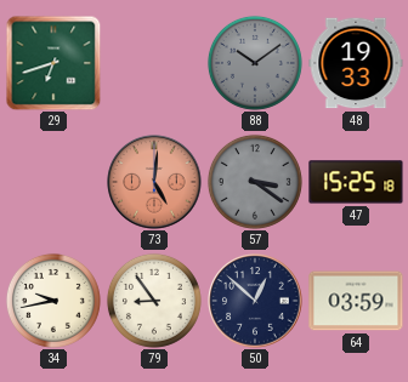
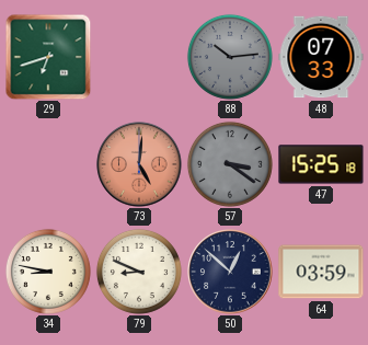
88: 10:09 -> 10:14 (230, 57)
48: 19:33 -> 07:33 (321, 57)
34: 9:43 -> 8:47 (48, 272)
79: 8:54 -> 8:49 (139, 272)
